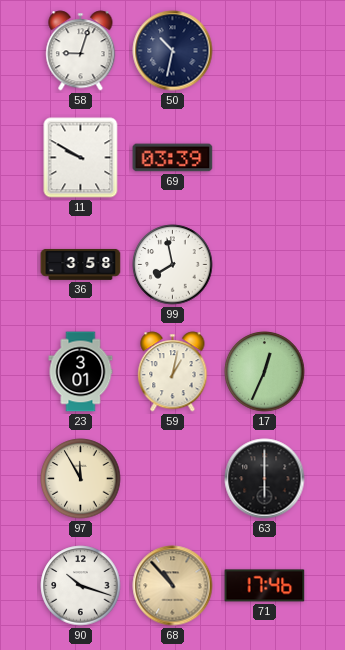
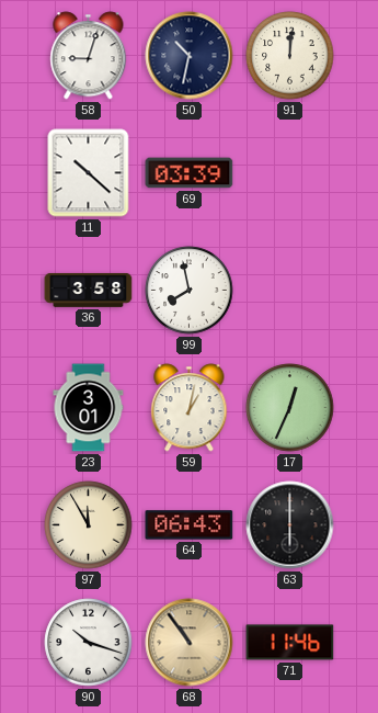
91: none -> 12:01 (290, 56)
11: 9:50 -> 10:22 (89, 173)
64: none -> 06:43 (190, 525)
68: 10:53 -> 10:54 (190, 643)
71: 17:46 -> 11:46 (290, 643)
